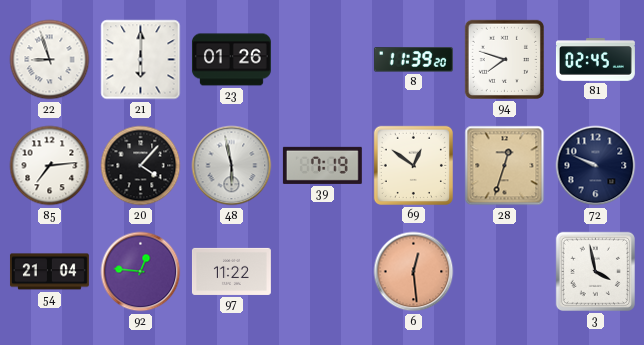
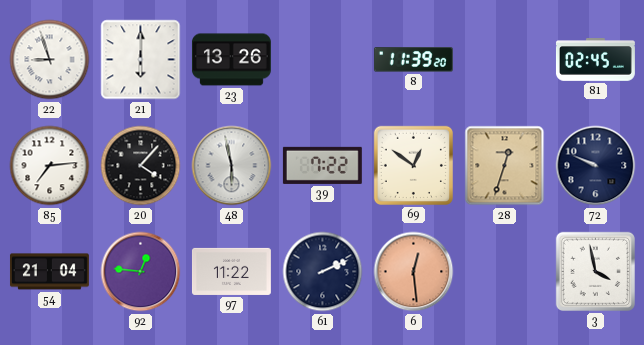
23: 01:26 -> 13:26 (231, 60)
94: 7:48 -> none (504, 59)
39: 7:19 -> 7:22 (322, 165)
61: none -> 2:11 (323, 272)
